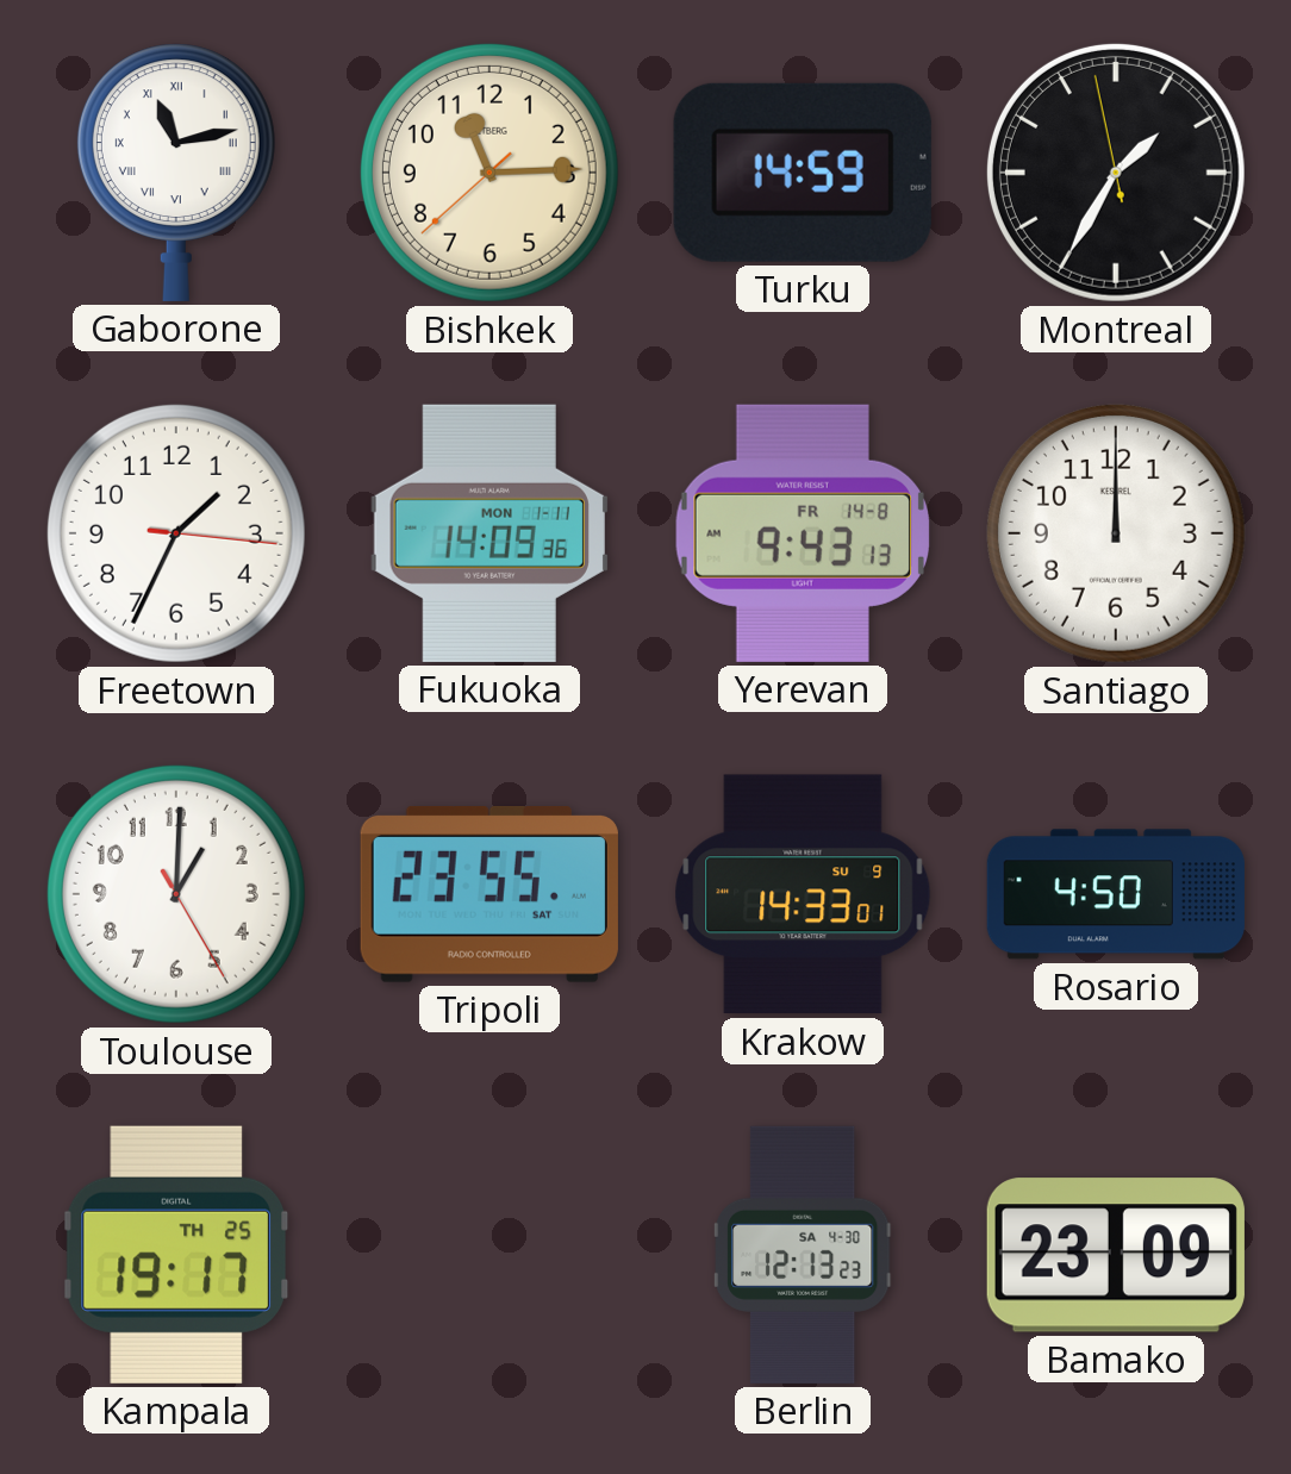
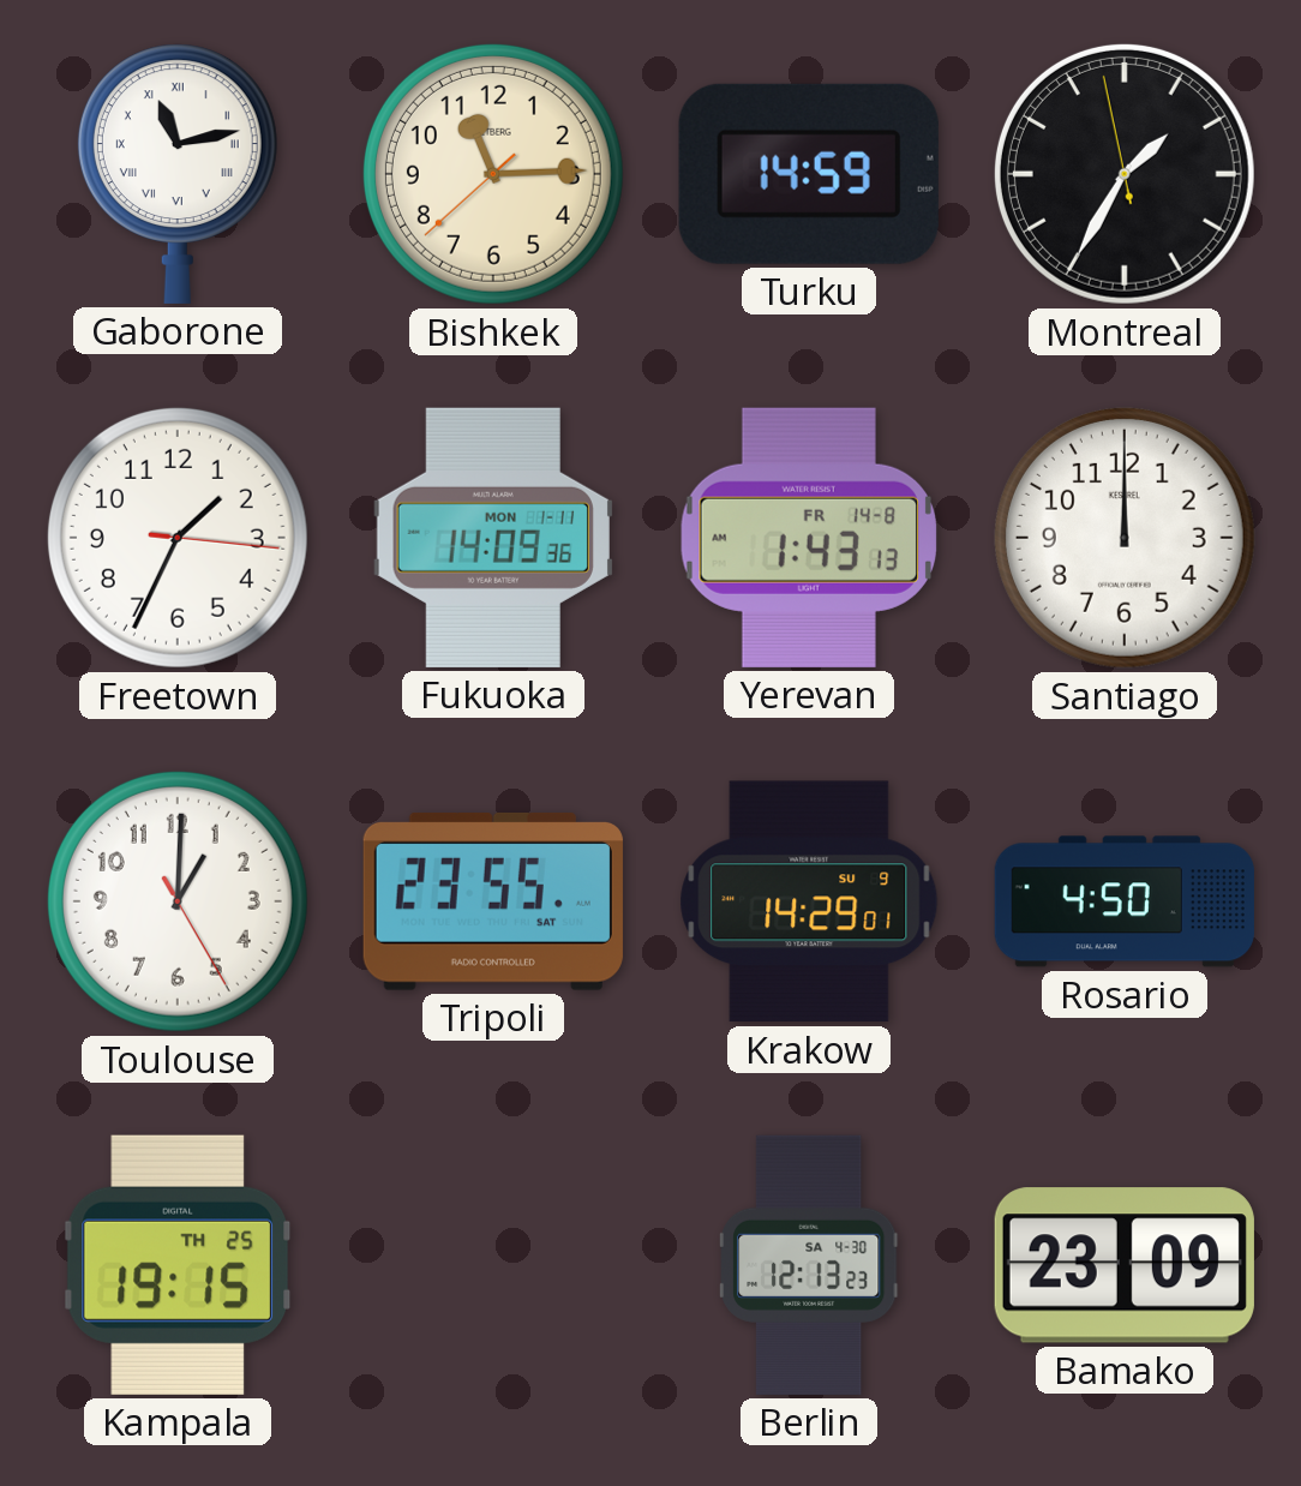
Yerevan: 9:43 -> 1:43 (809, 538)
Krakow: 14:33 -> 14:29 (809, 901)
Kampala: 19:17 -> 19:15 (176, 1265)
